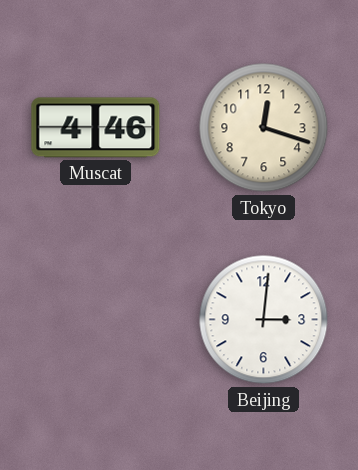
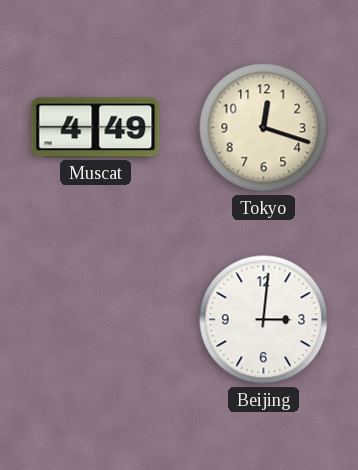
Muscat: 4:46 -> 4:49 (96, 128)
